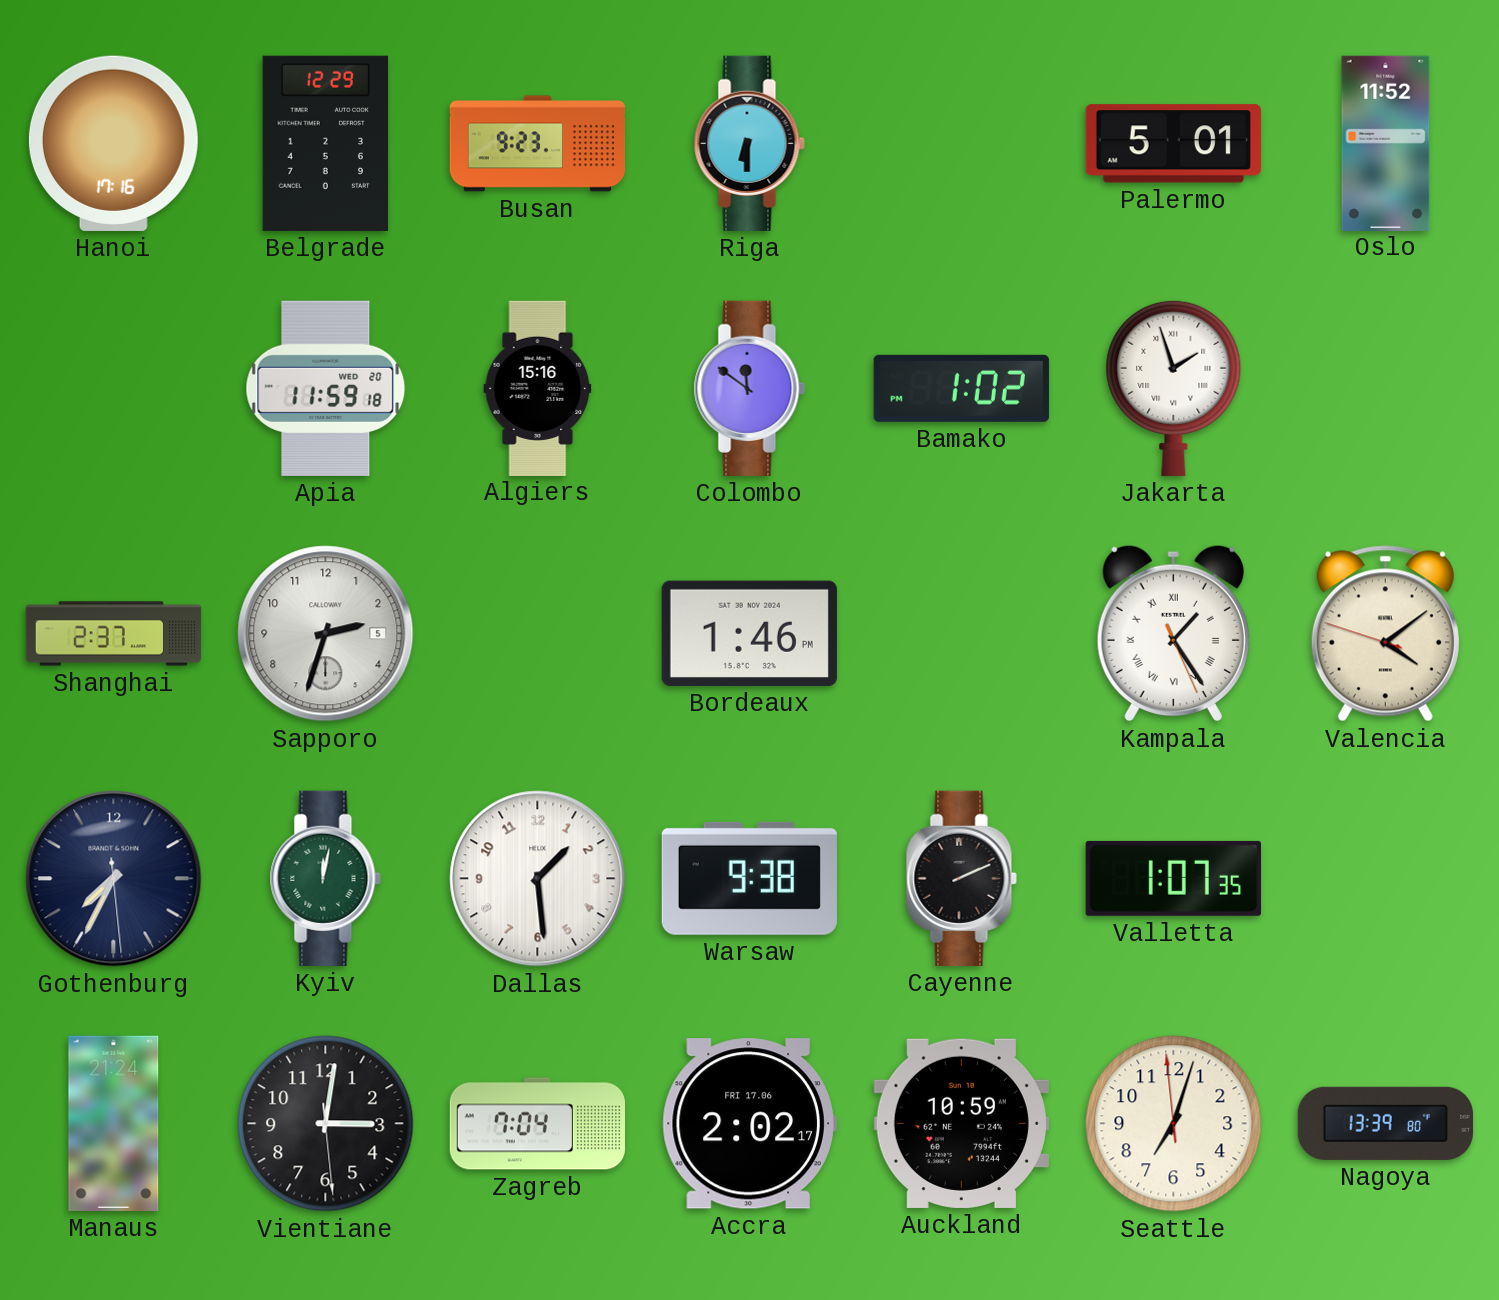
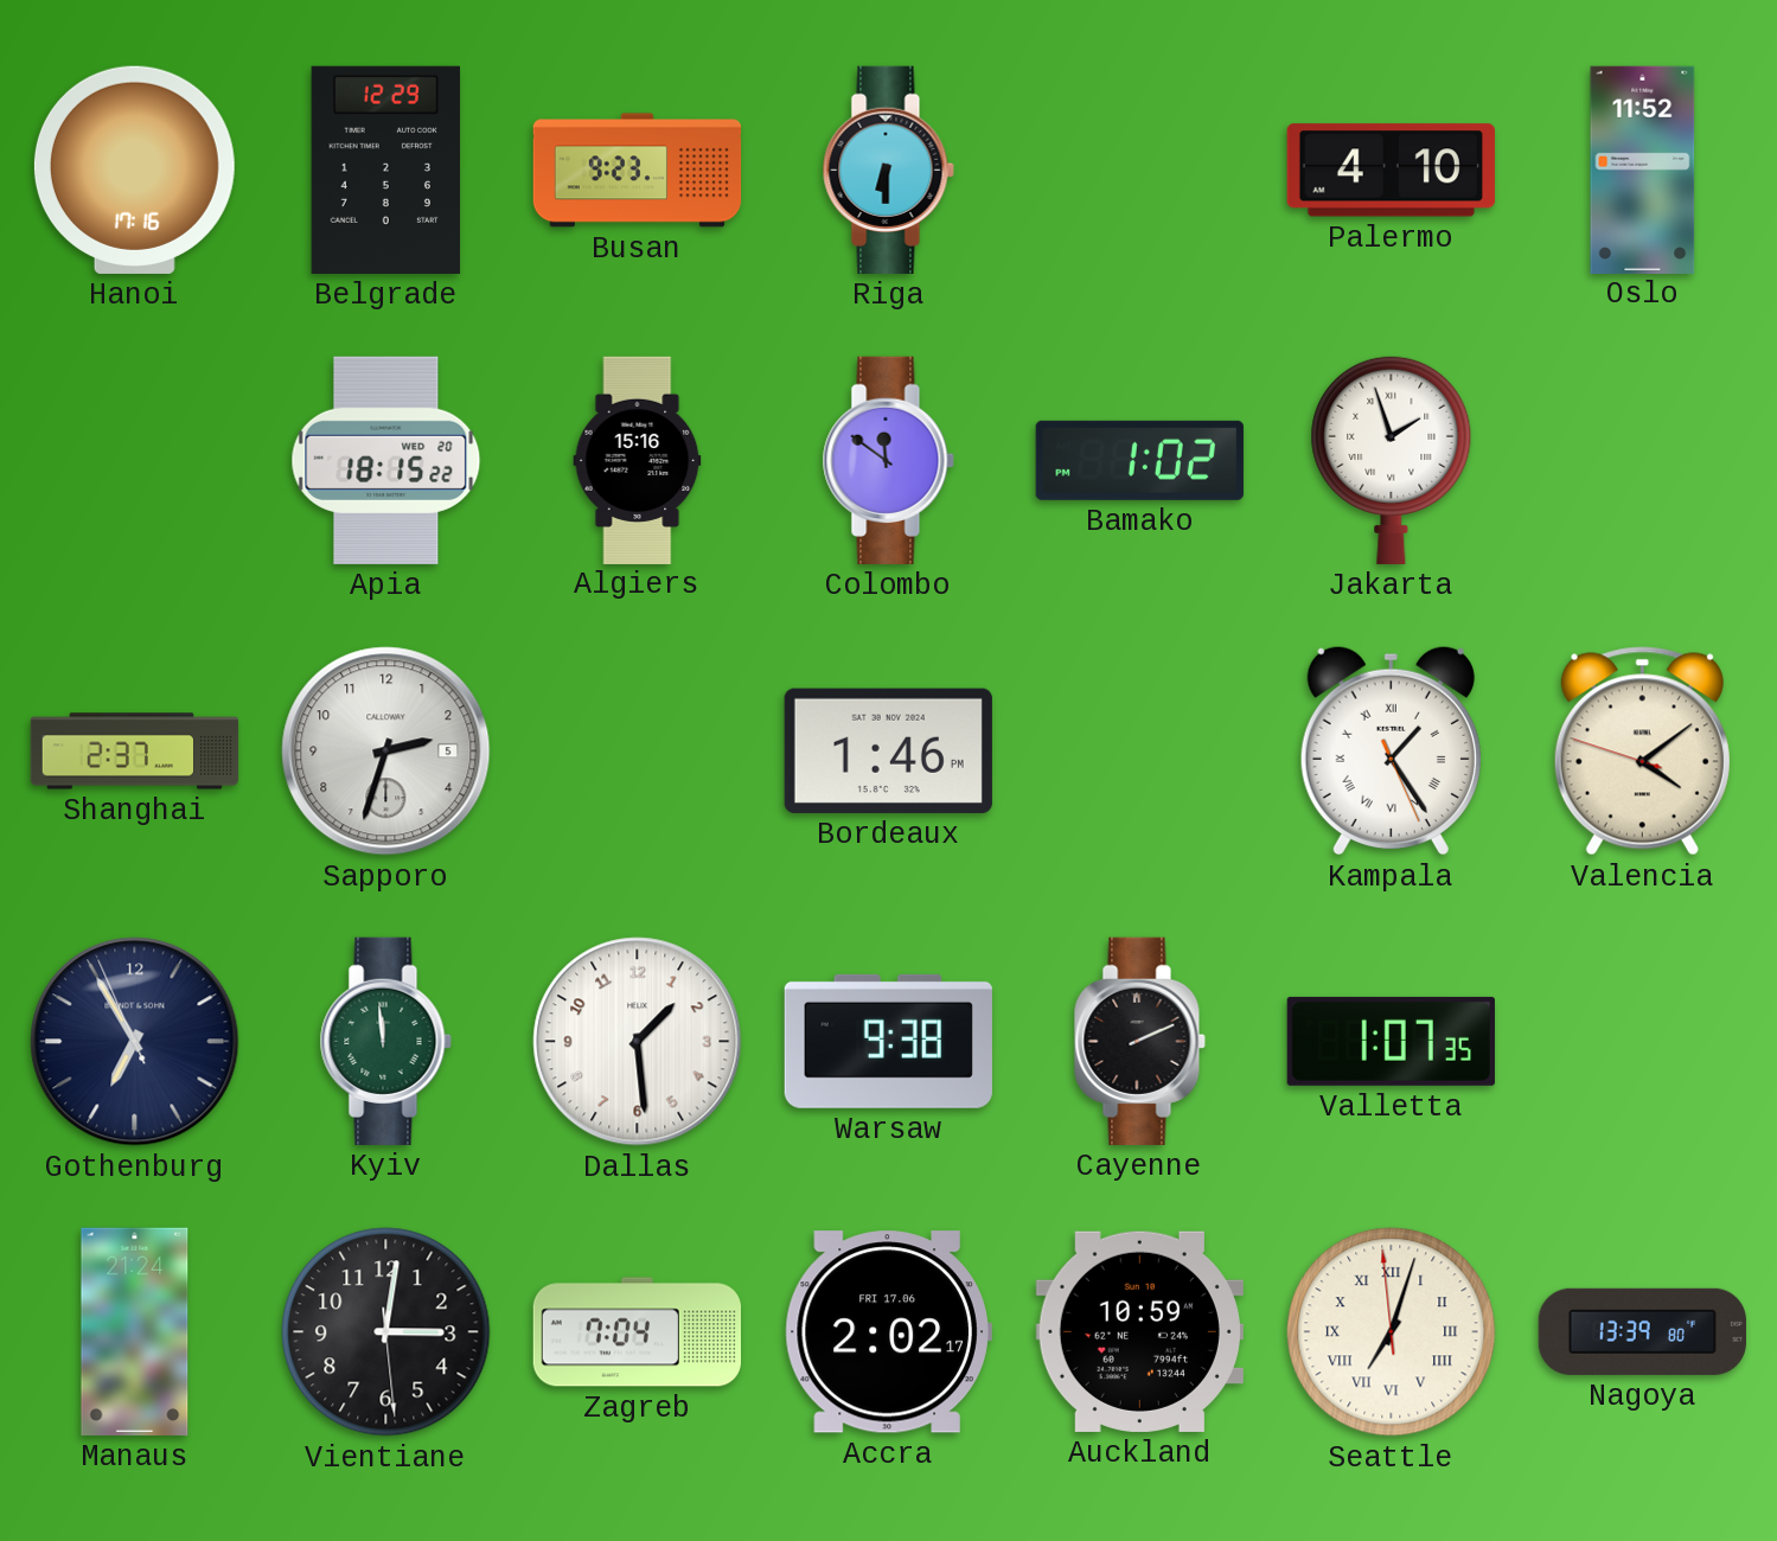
Palermo: 5:01 -> 4:10 (1391, 171)
Apia: 11:59 -> 18:15 (386, 460)
Gothenburg: 7:34 -> 6:54 (135, 1042)
Kyiv: 12:02 -> 11:59 (385, 1041)
Seattle numerals: Arabic -> Roman (1392, 1332)
